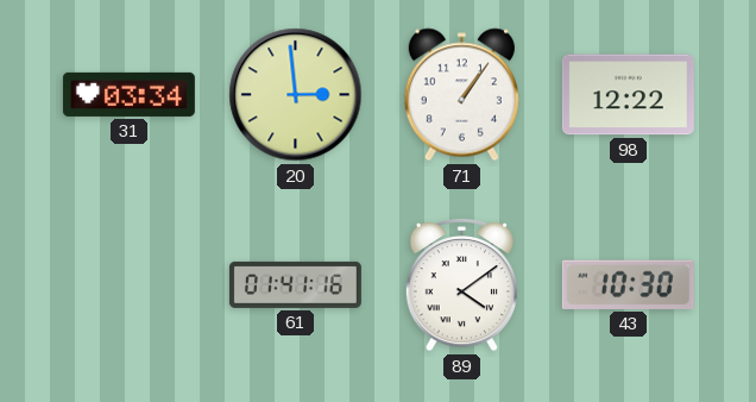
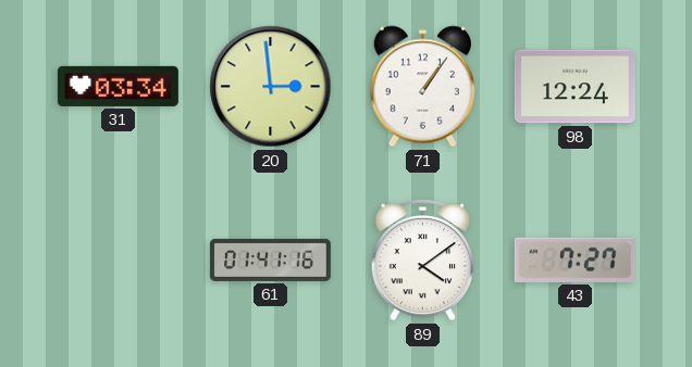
98: 12:22 -> 12:24 (574, 87)
43: 10:30 -> 7:27 (574, 260)
